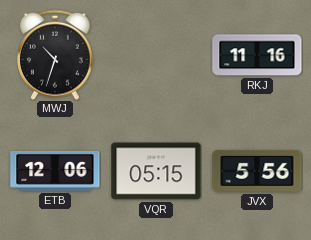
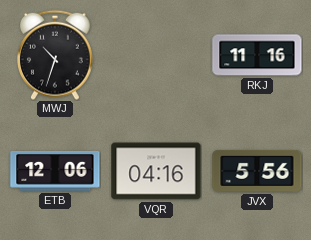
VQR: 05:15 -> 04:16 (156, 171)
